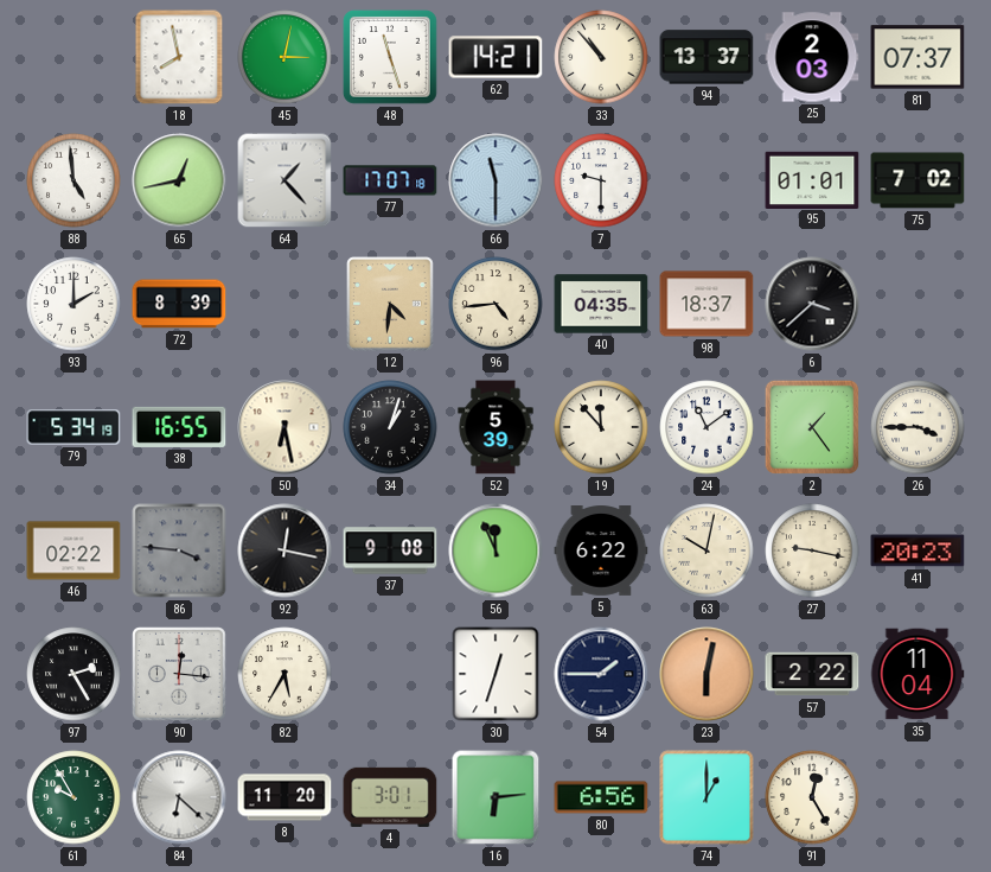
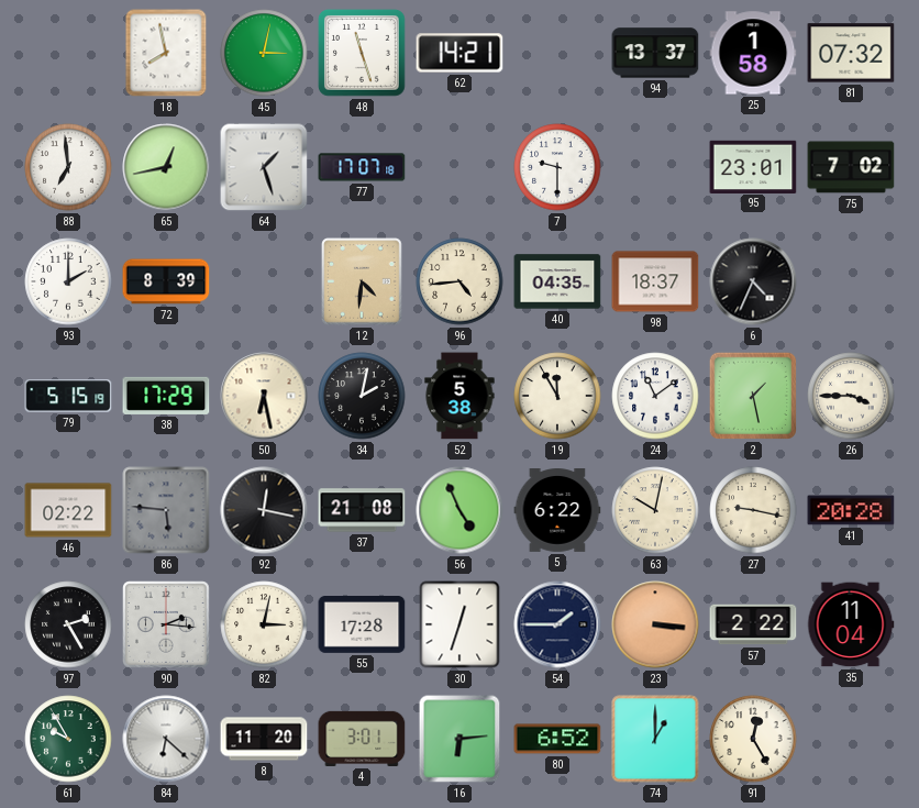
33: 10:53 -> none (601, 57)
25: 2:03 -> 1:58 (753, 53)
81: 07:37 -> 07:32 (851, 53)
88: 4:59 -> 6:59 (68, 167)
64: 1:23 -> 1:27 (264, 167)
66: 11:30 -> none (495, 180)
95: 01:01 -> 23:01 (753, 166)
6: 3:38 -> 4:34 (753, 281)
79: 5:34 -> 5:15 (68, 396)
38: 16:55 -> 17:29 (166, 396)
34: 1:03 -> 2:02 (362, 396)
52: 5:39 -> 5:38 (459, 396)
19: 11:53 -> 11:55 (557, 396)
2: 1:24 -> 1:28 (753, 396)
86: 3:46 -> 5:46 (166, 510)
37: 9:08 -> 21:08 (362, 510)
56: 11:56 -> 4:56 (459, 510)
41: 20:23 -> 20:28 (851, 510)
90: 12:16 -> 2:16 (166, 624)
82: 5:35 -> 3:02 (264, 624)
55: none -> 17:28 (362, 626)
23: 6:02 -> 3:16 (655, 624)
80: 6:56 -> 6:52 (557, 739)
